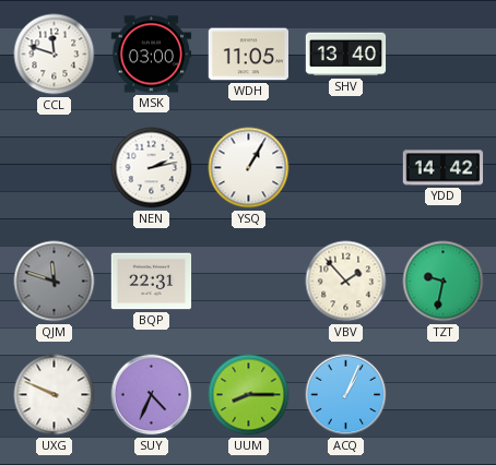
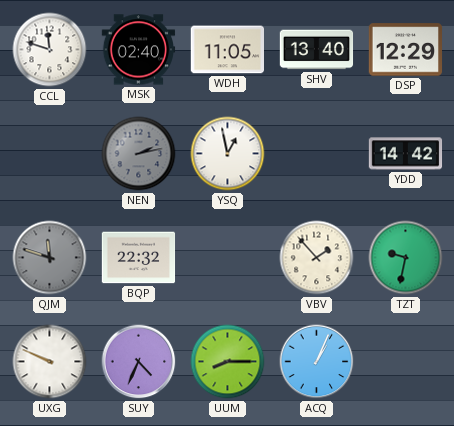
MSK: 03:00 -> 02:40 (139, 50)
DSP: none -> 12:29 (406, 50)
NEN dial: white -> grey (139, 154)
YSQ: 1:05 -> 12:58 (228, 154)
BQP: 22:31 -> 22:32 (139, 258)
